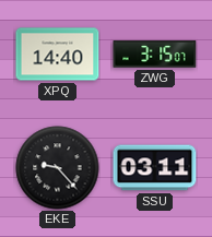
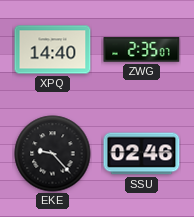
ZWG: 3:15 -> 2:35 (142, 50)
SSU: 03:11 -> 02:46 (142, 154)
